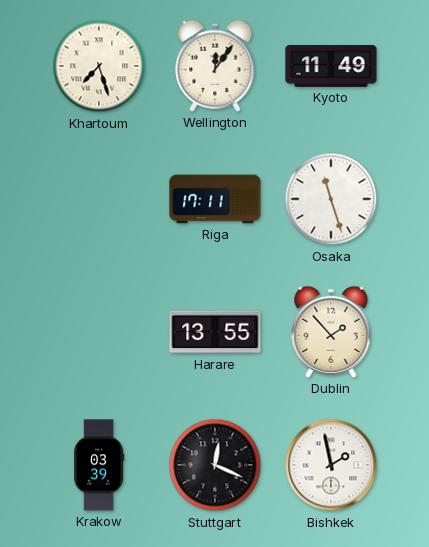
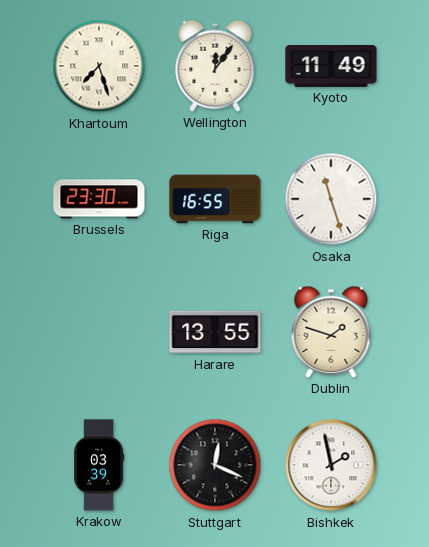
Brussels: none -> 23:30 (99, 199)
Riga: 17:11 -> 16:55 (215, 199)
Dublin: 1:53 -> 1:48 (331, 332)
